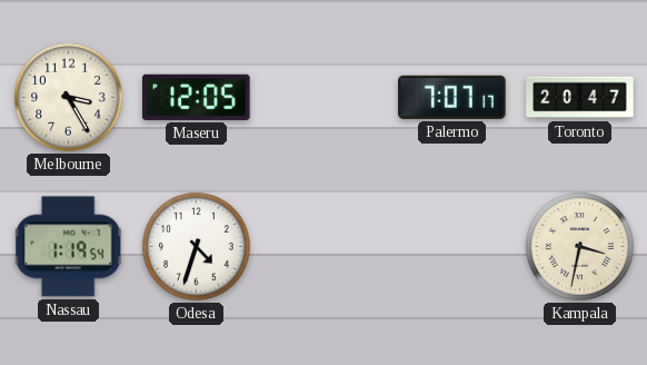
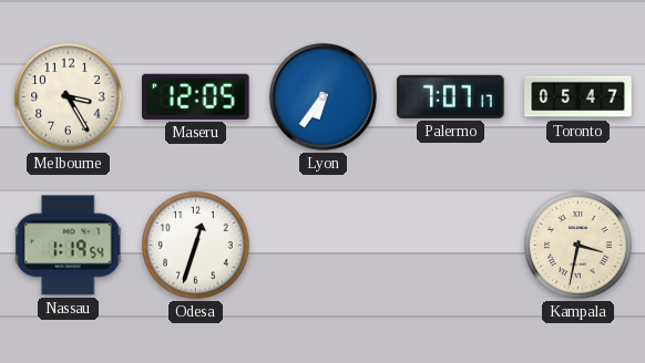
Lyon: none -> 6:36 (324, 97)
Toronto: 20:47 -> 05:47 (579, 97)
Odesa: 4:33 -> 12:33 (196, 246)
